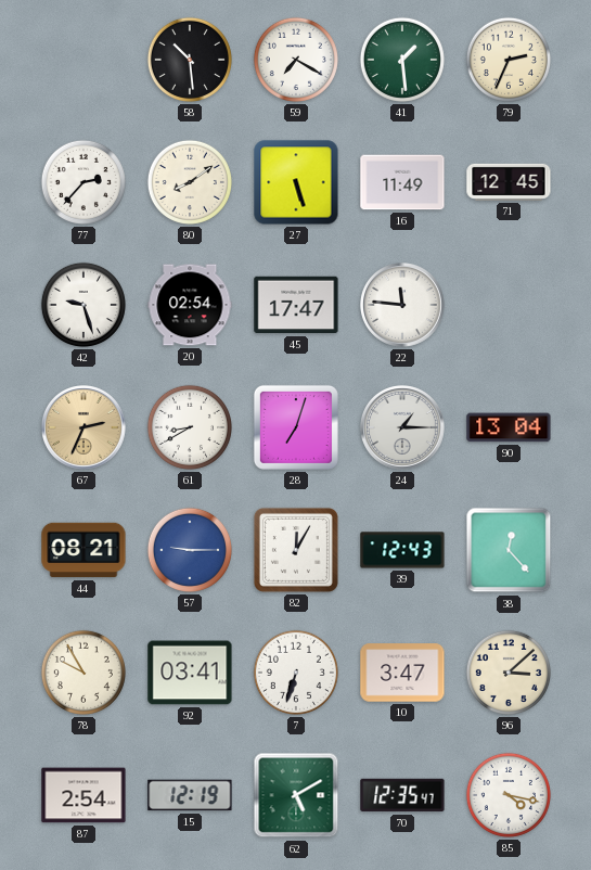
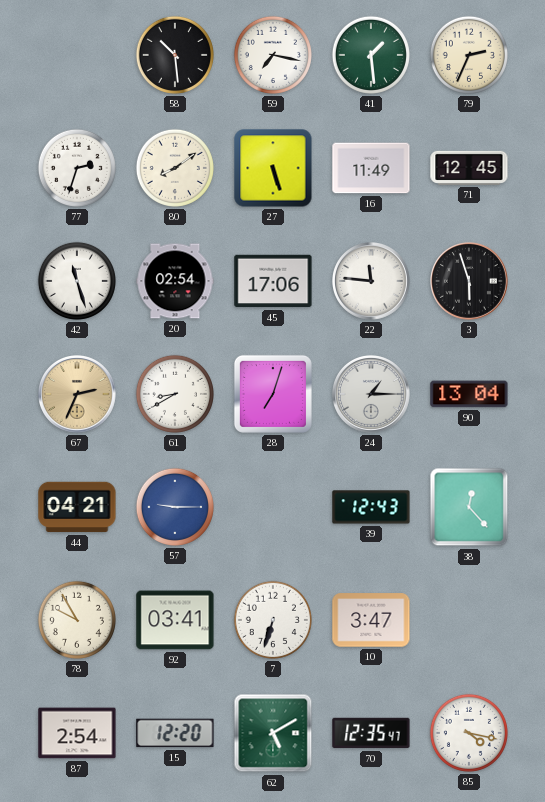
59: 7:20 -> 7:17 (273, 55)
77: 2:37 -> 2:33 (77, 168)
42: 9:27 -> 11:27 (77, 281)
45: 17:47 -> 17:06 (273, 281)
3: none -> 5:57 (470, 282)
44: 08:21 -> 04:21 (77, 507)
82: 12:05 -> none (296, 550)
96: 3:08 -> none (509, 673)
15: 12:19 -> 12:20 (175, 733)
